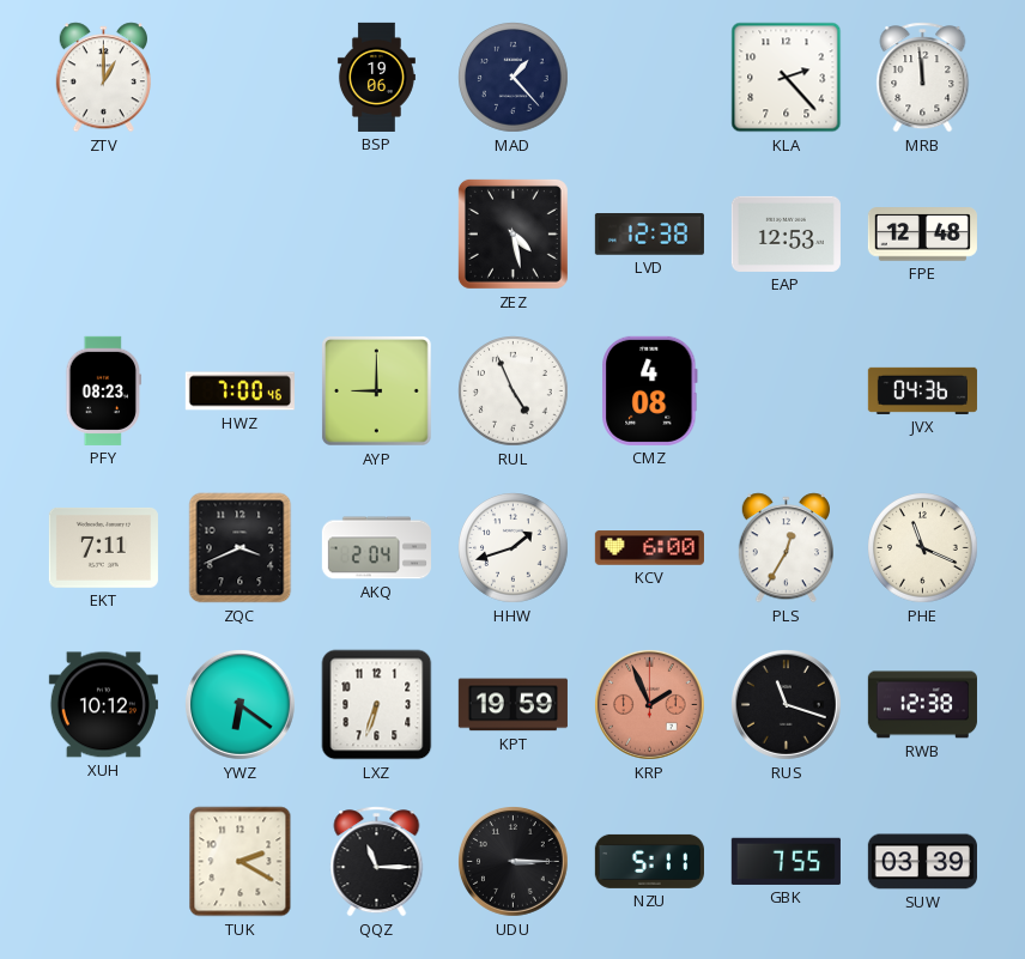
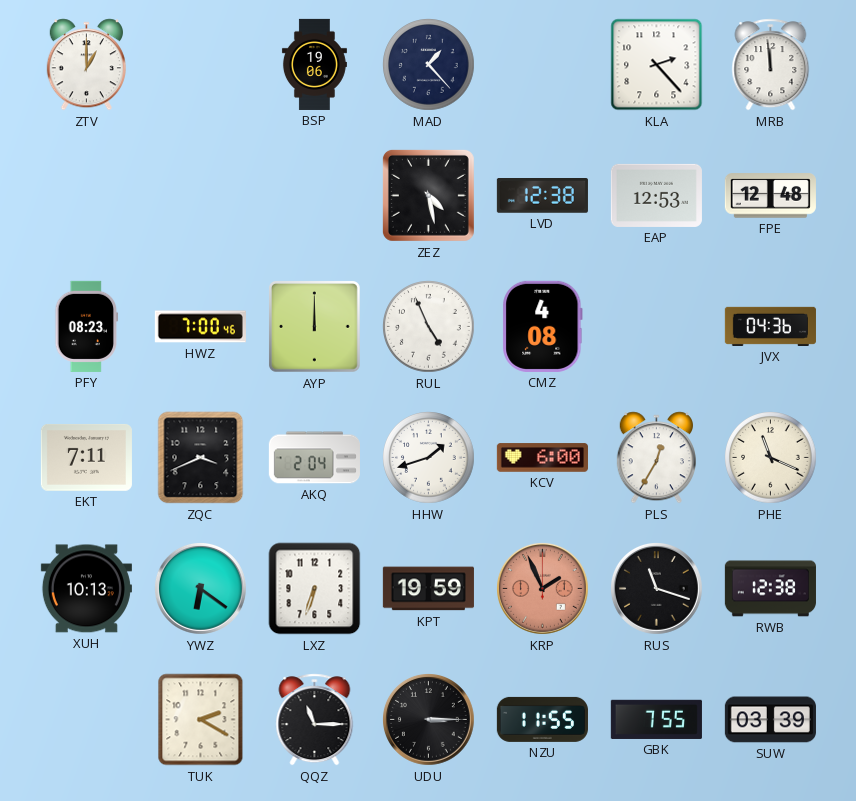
AYP: 9:00 -> 12:00 (315, 327)
XUH: 10:12 -> 10:13 (86, 589)
NZU: 5:11 -> 11:55 (542, 719)
